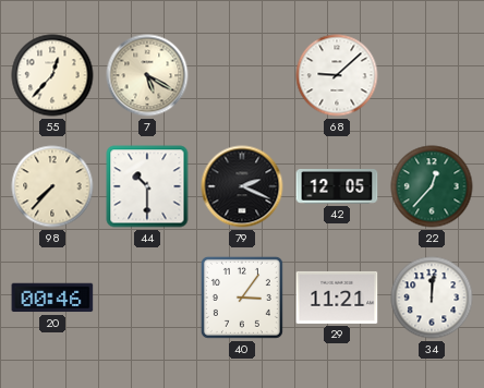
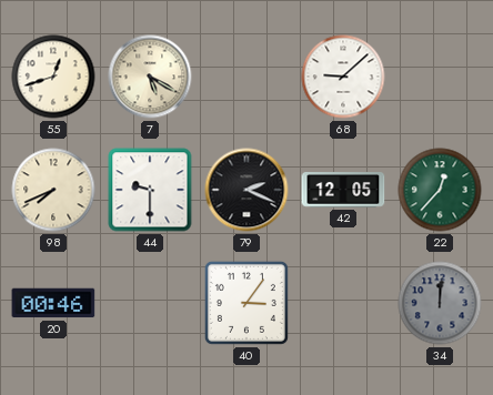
55: 12:37 -> 12:42 (53, 77)
98: 7:37 -> 7:41 (53, 190)
44: 10:30 -> 9:30 (150, 190)
29: 11:21 -> none (337, 298)
34 dial: white -> grey (440, 303)
